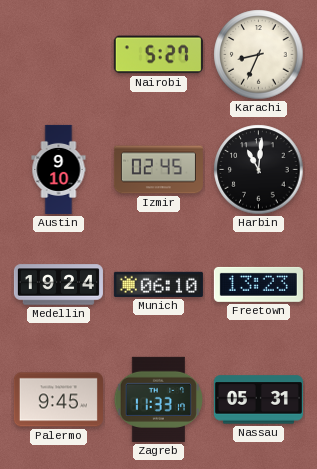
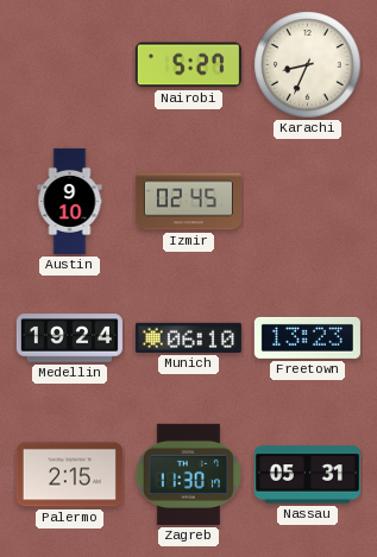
Harbin: 11:01 -> none (259, 170)
Palermo: 9:45 -> 2:15 (69, 475)
Zagreb: 11:33 -> 11:30 (188, 474)
